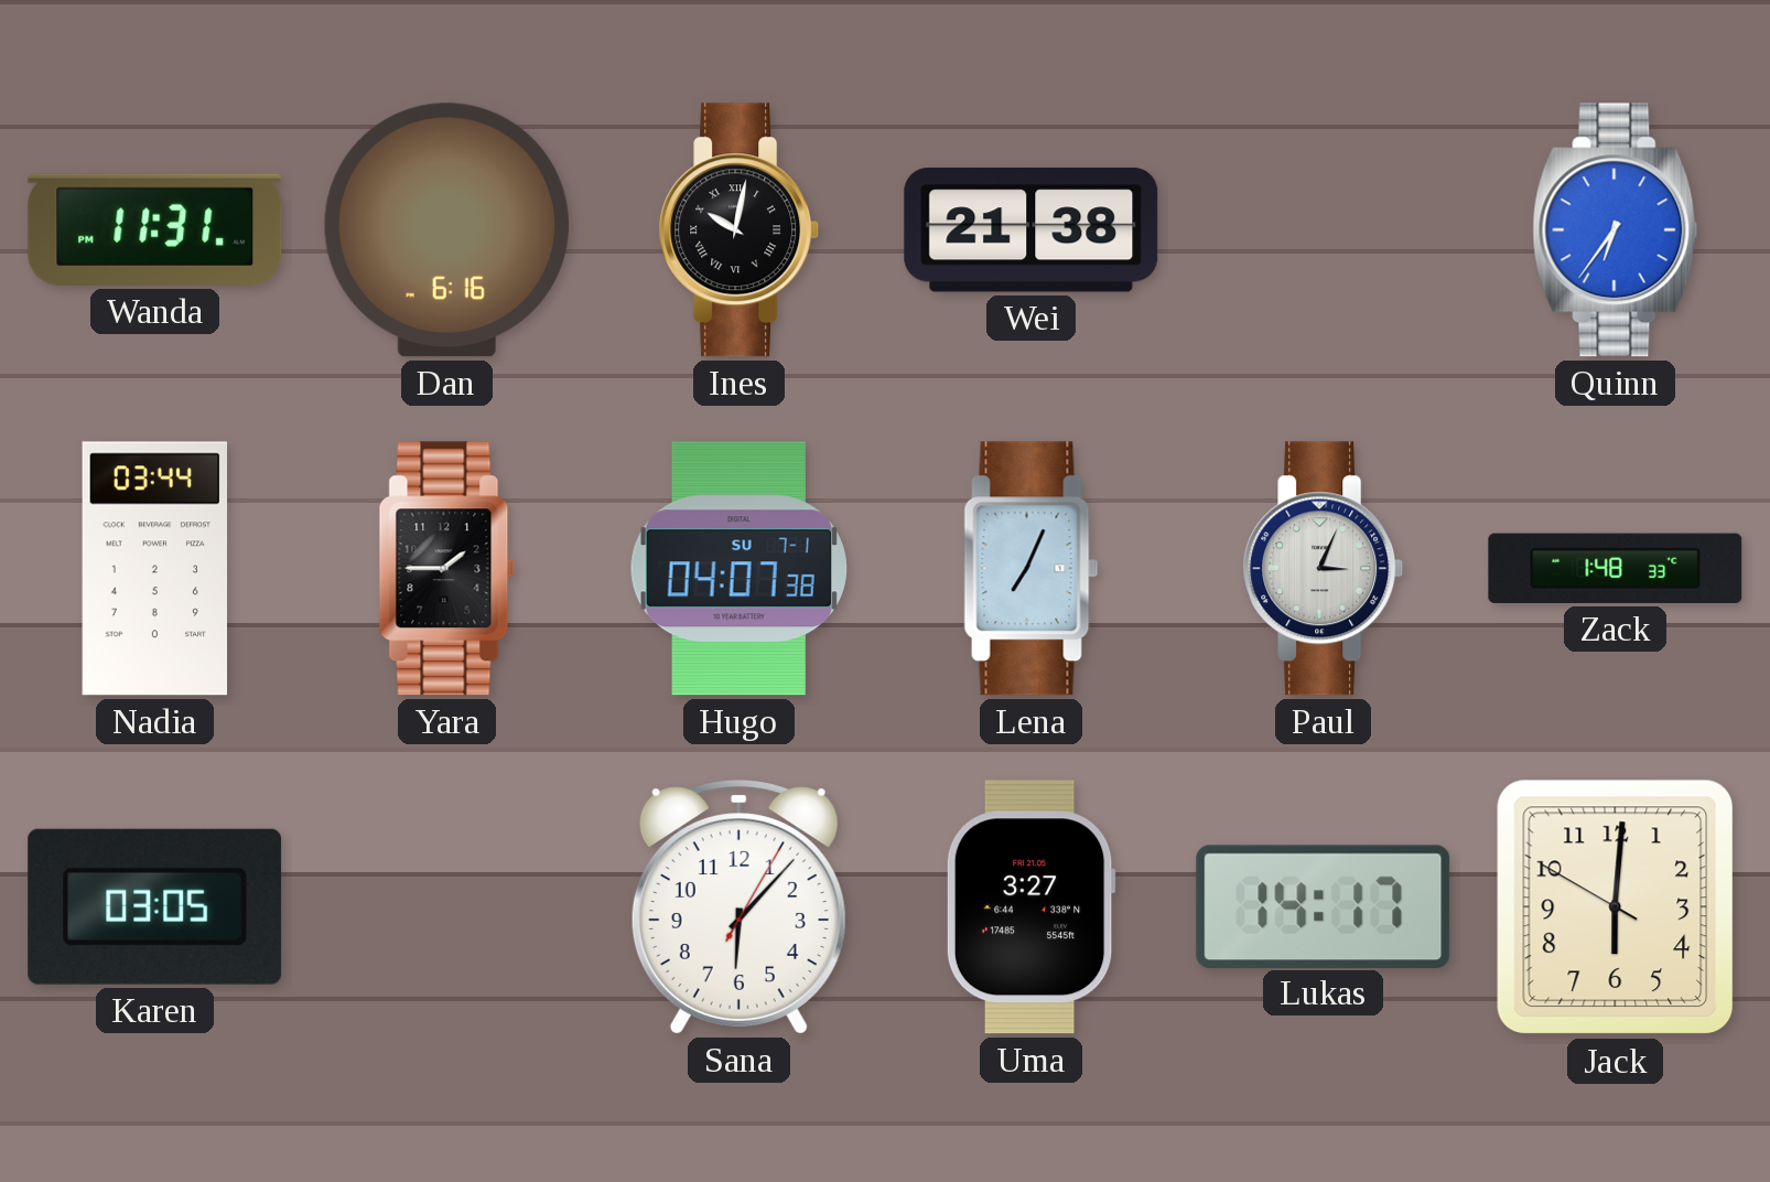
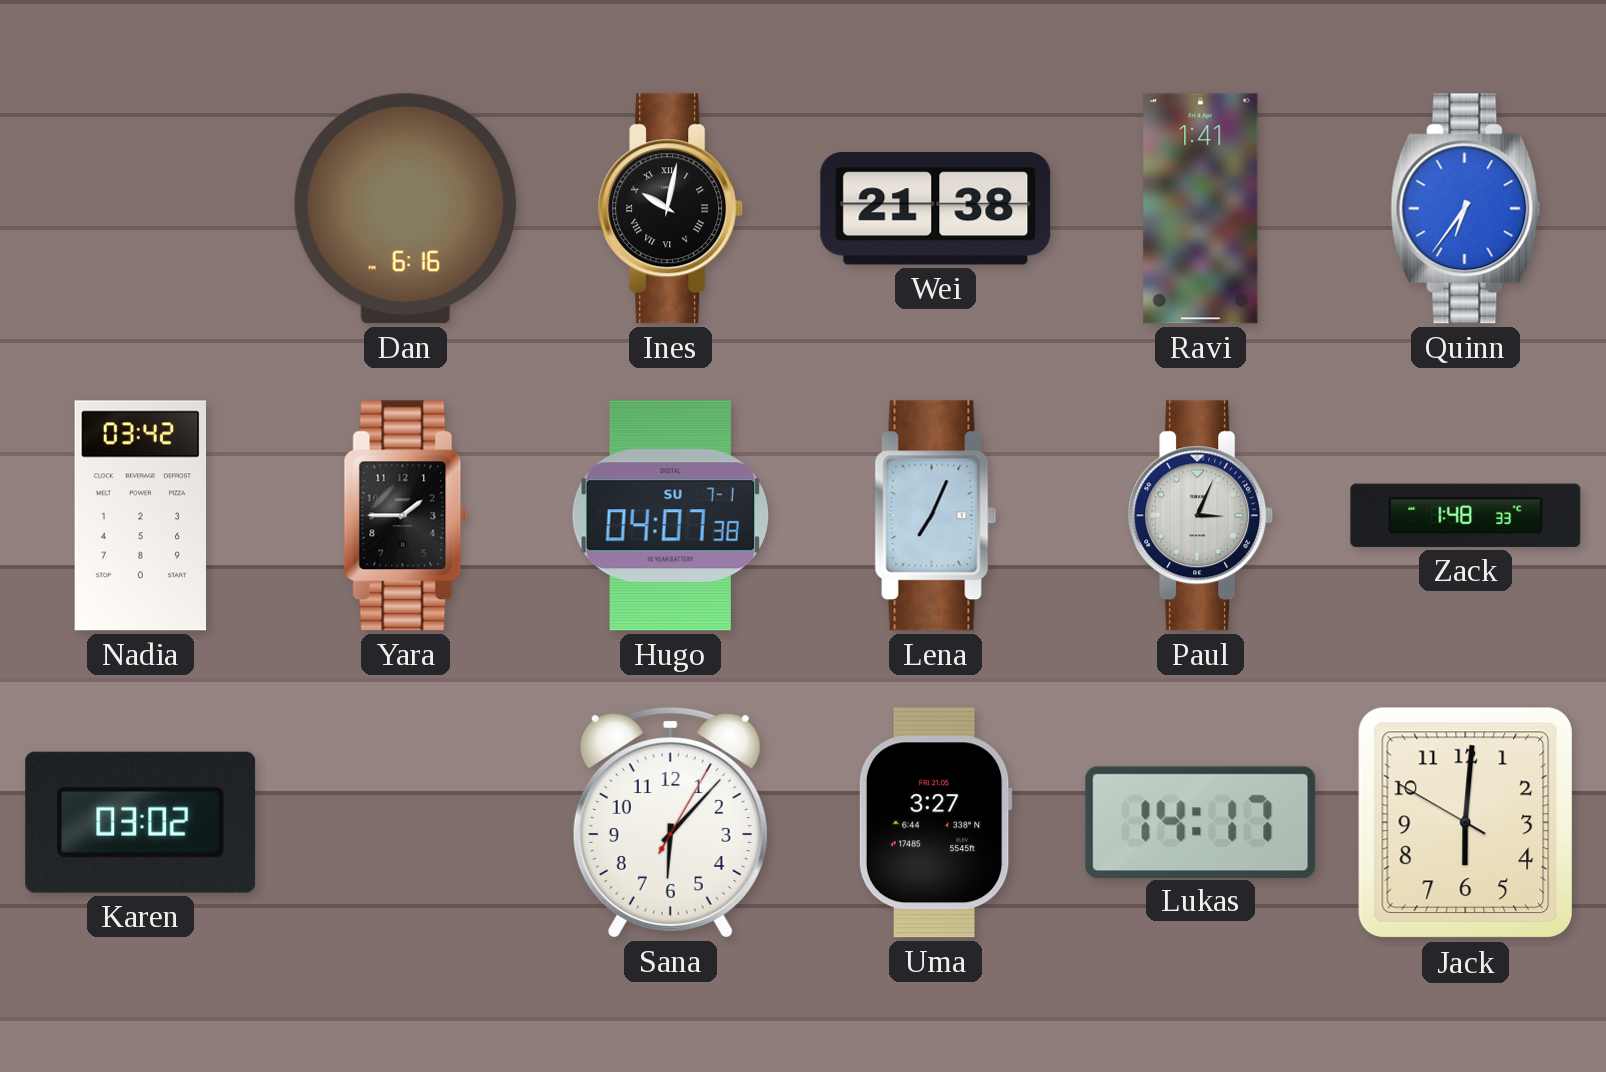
Wanda: 11:31 -> none (155, 229)
Ravi: none -> 1:41 (1201, 209)
Nadia: 03:44 -> 03:42 (141, 516)
Karen: 03:05 -> 03:02 (141, 822)
